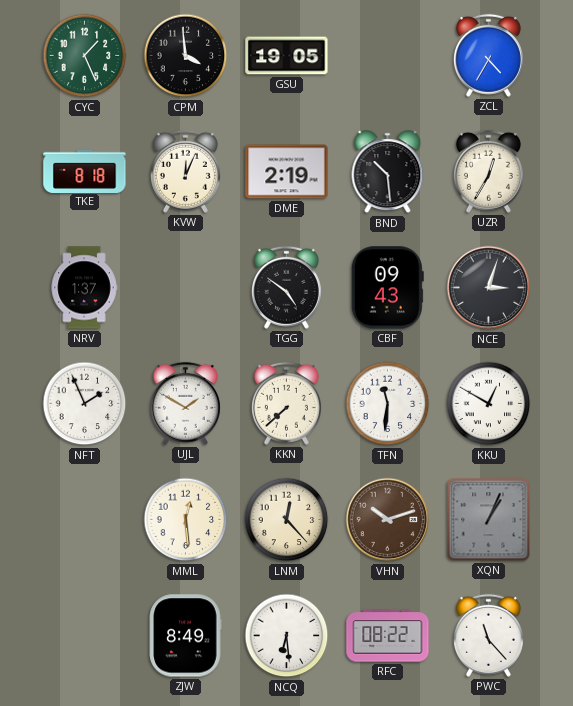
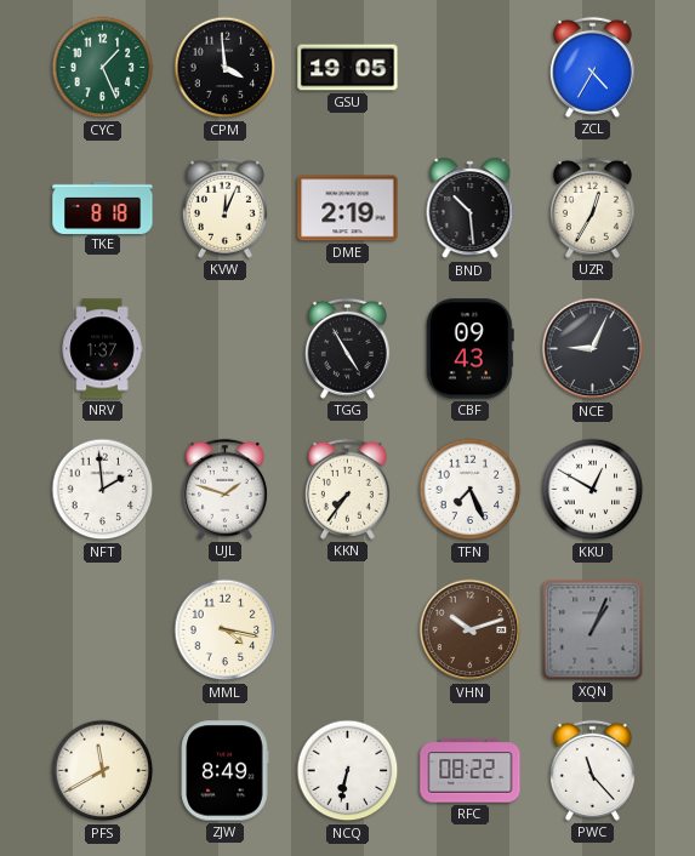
TGG: 4:51 -> 4:55 (347, 348)
NCE: 3:03 -> 9:04 (593, 349)
NFT: 1:56 -> 1:59 (103, 490)
UJL: 1:50 -> 1:48 (224, 489)
KKN: 7:38 -> 7:36 (347, 489)
TFN: 11:31 -> 7:26 (471, 490)
MML: 12:29 -> 4:17 (226, 630)
LNM: 12:23 -> none (287, 520)
PFS: none -> 11:40 (103, 771)
NCQ: 6:29 -> 6:32 (348, 771)
